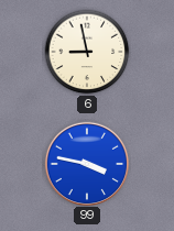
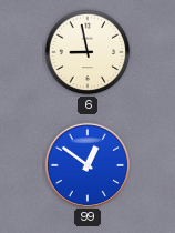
99: 3:47 -> 12:51 (86, 164)
